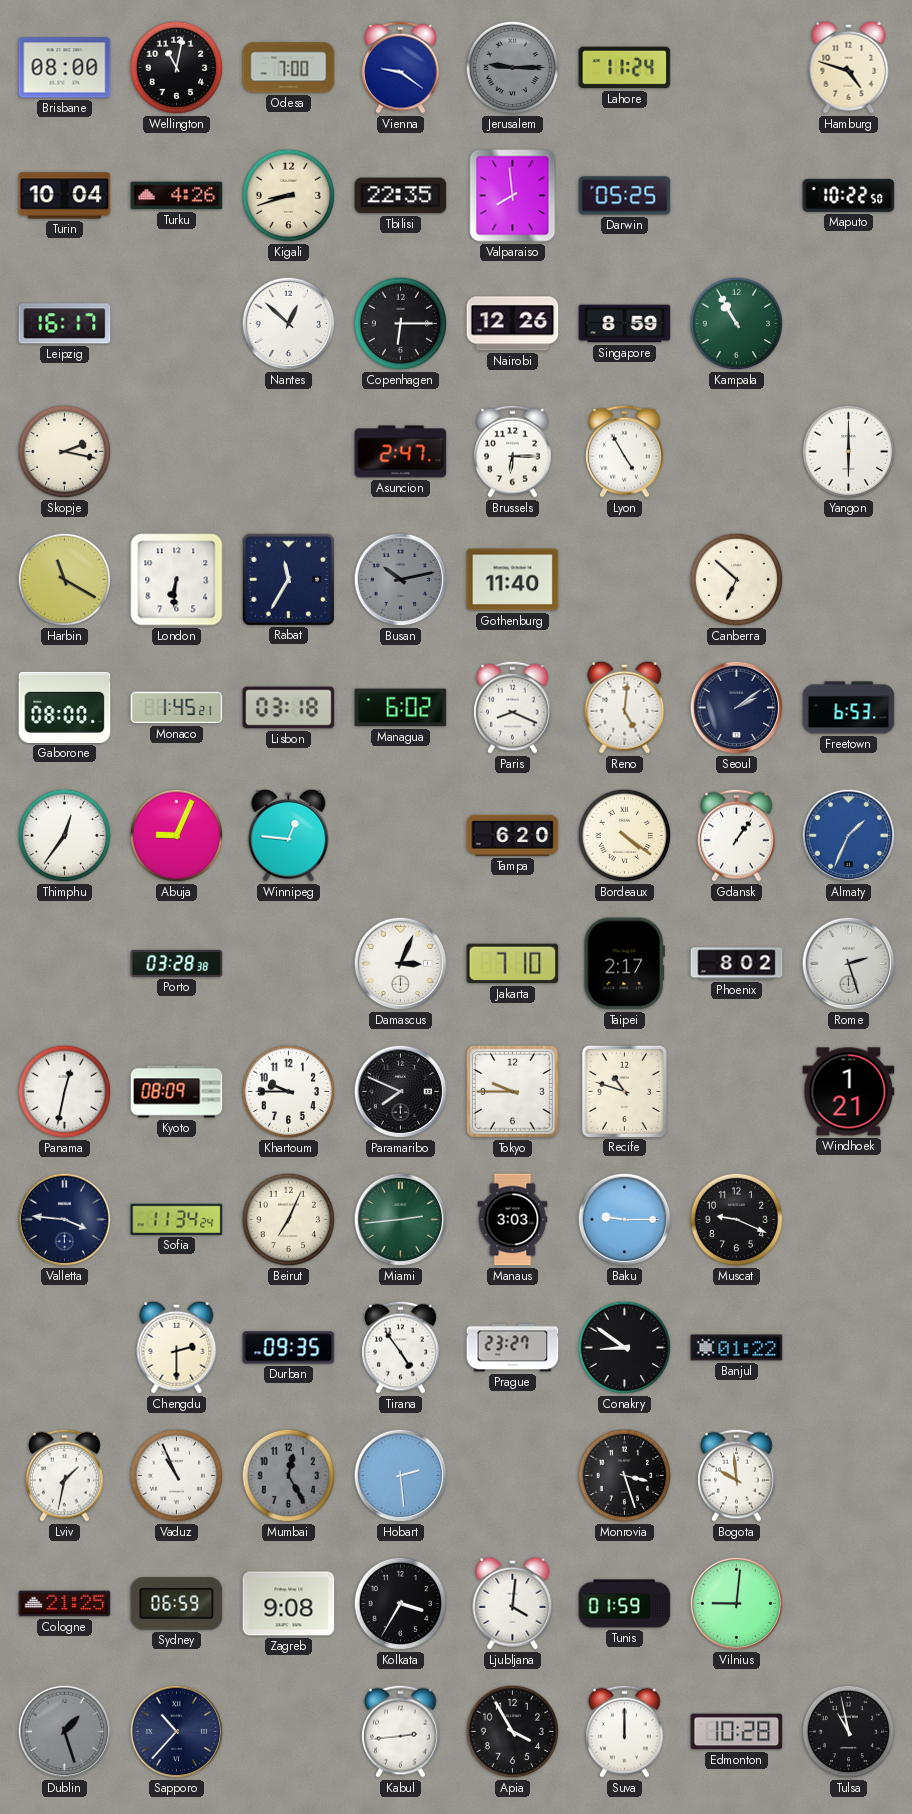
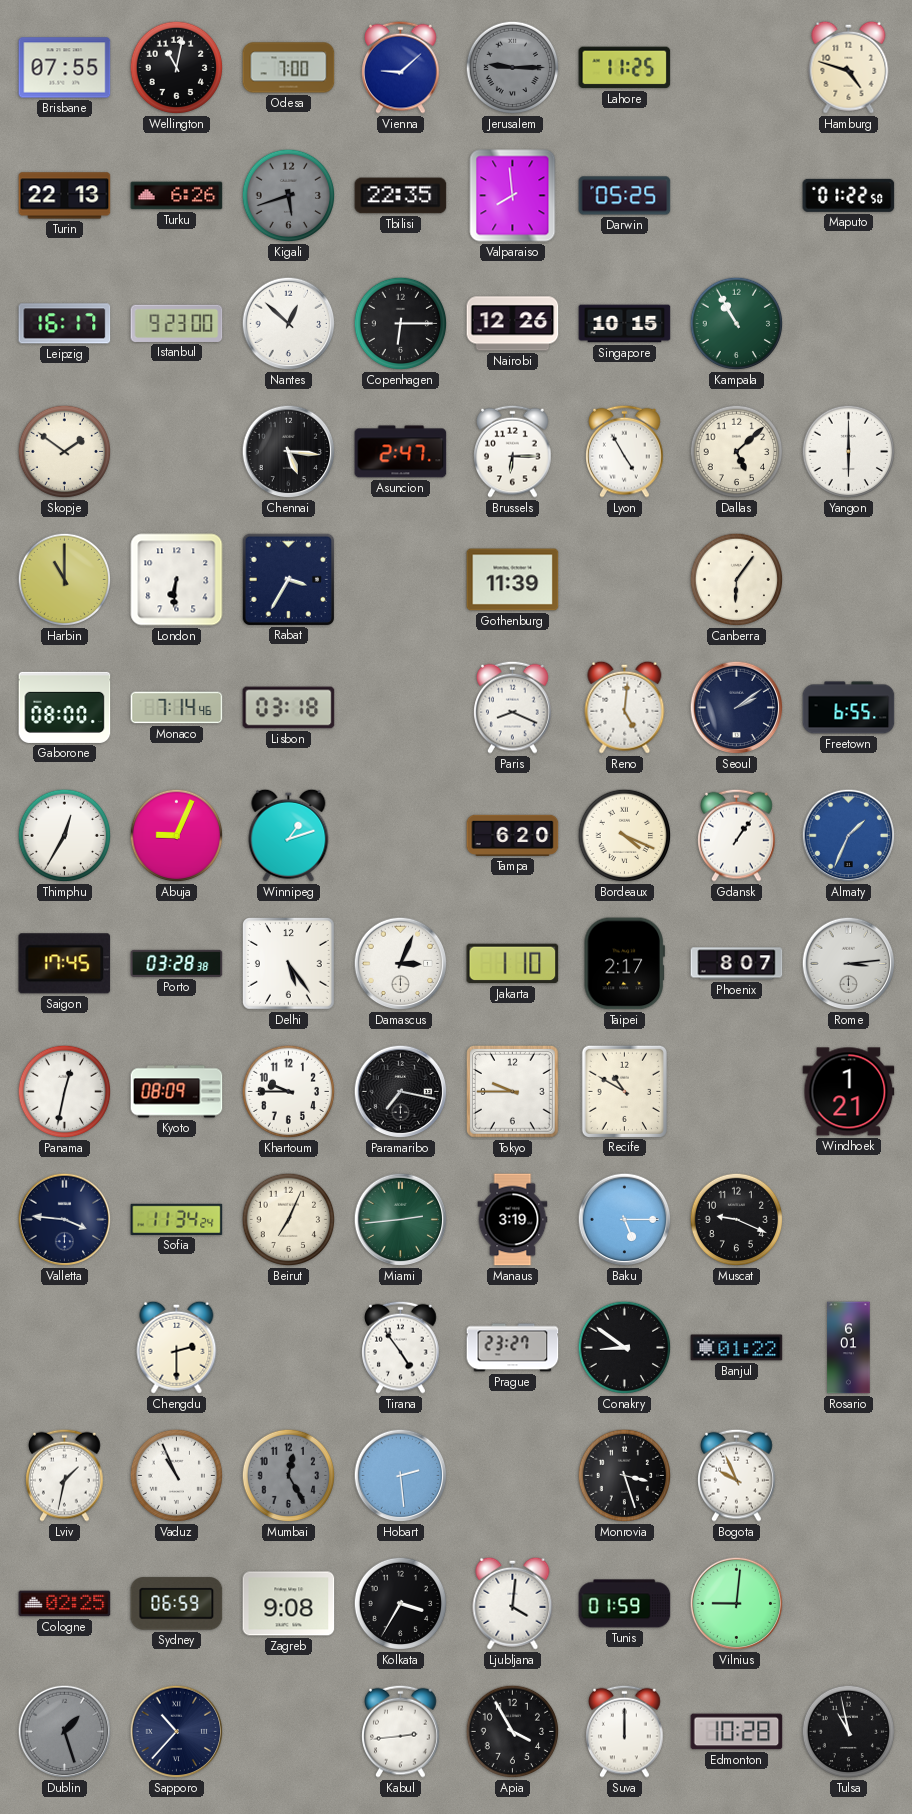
Brisbane: 08:00 -> 07:55 (65, 68)
Vienna: 9:21 -> 9:08 (401, 67)
Lahore: 11:24 -> 11:25 (625, 68)
Turin: 10:04 -> 22:13 (65, 196)
Turku: 4:26 -> 6:26 (177, 196)
Kigali: 8:42 -> 5:42 (289, 196)
Kigali dial: cream -> grey (289, 196)
Maputo: 10:22 -> 01:22 (849, 195)
Istanbul: none -> 9:23 (177, 323)
Singapore: 8:59 -> 10:15 (625, 324)
Skopje: 2:17 -> 1:51 (65, 452)
Chennai: none -> 5:16 (289, 452)
Dallas: none -> 5:08 (737, 452)
Harbin: 11:20 -> 11:00 (65, 580)
Rabat: 11:35 -> 3:35 (288, 579)
Busan: 10:13 -> none (401, 580)
Gothenburg: 11:40 -> 11:39 (513, 580)
Canberra: 6:52 -> 6:06 (737, 580)
Monaco: 1:45 -> 7:14 (177, 708)
Managua: 6:02 -> none (401, 708)
Freetown: 6:53 -> 6:55 (849, 708)
Thimphu: 12:36 -> 12:35 (65, 836)
Winnipeg: 12:46 -> 1:12 (289, 835)
Bordeaux: 4:21 -> 4:19 (625, 836)
Saigon: none -> 17:45 (65, 964)
Delhi: none -> 5:24 (289, 964)
Jakarta: 7:10 -> 1:10 (513, 964)
Phoenix: 8:02 -> 8:07 (737, 964)
Rome: 2:27 -> 3:14 (849, 964)
Paramaribo: 7:49 -> 7:17 (401, 1092)
Recife: 10:48 -> 10:50 (624, 1091)
Manaus: 3:03 -> 3:19 (513, 1220)
Baku: 9:15 -> 5:15 (625, 1220)
Durban: 09:35 -> none (289, 1348)
Rosario: none -> 6:01 (849, 1348)
Bogota: 9:59 -> 9:56 (737, 1475)
Cologne: 21:25 -> 02:25 (65, 1604)
